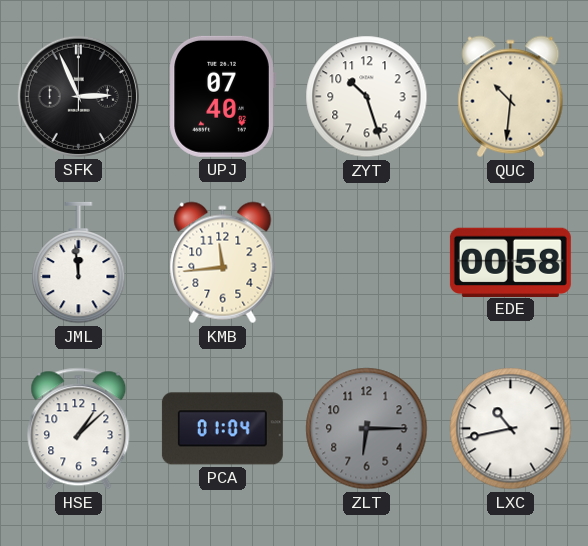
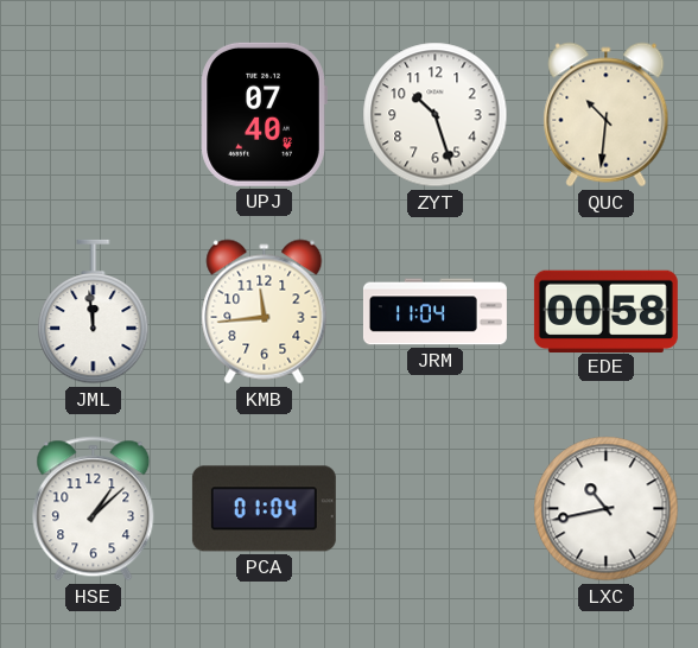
SFK: 2:56 -> none (78, 96)
JRM: none -> 11:04 (434, 312)
ZLT: 6:15 -> none (367, 429)
